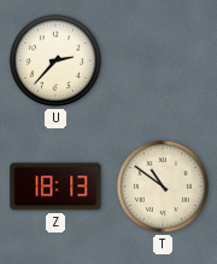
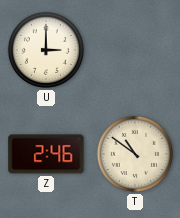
U: 2:37 -> 3:00 (46, 50)
Z: 18:13 -> 2:46 (46, 154)
